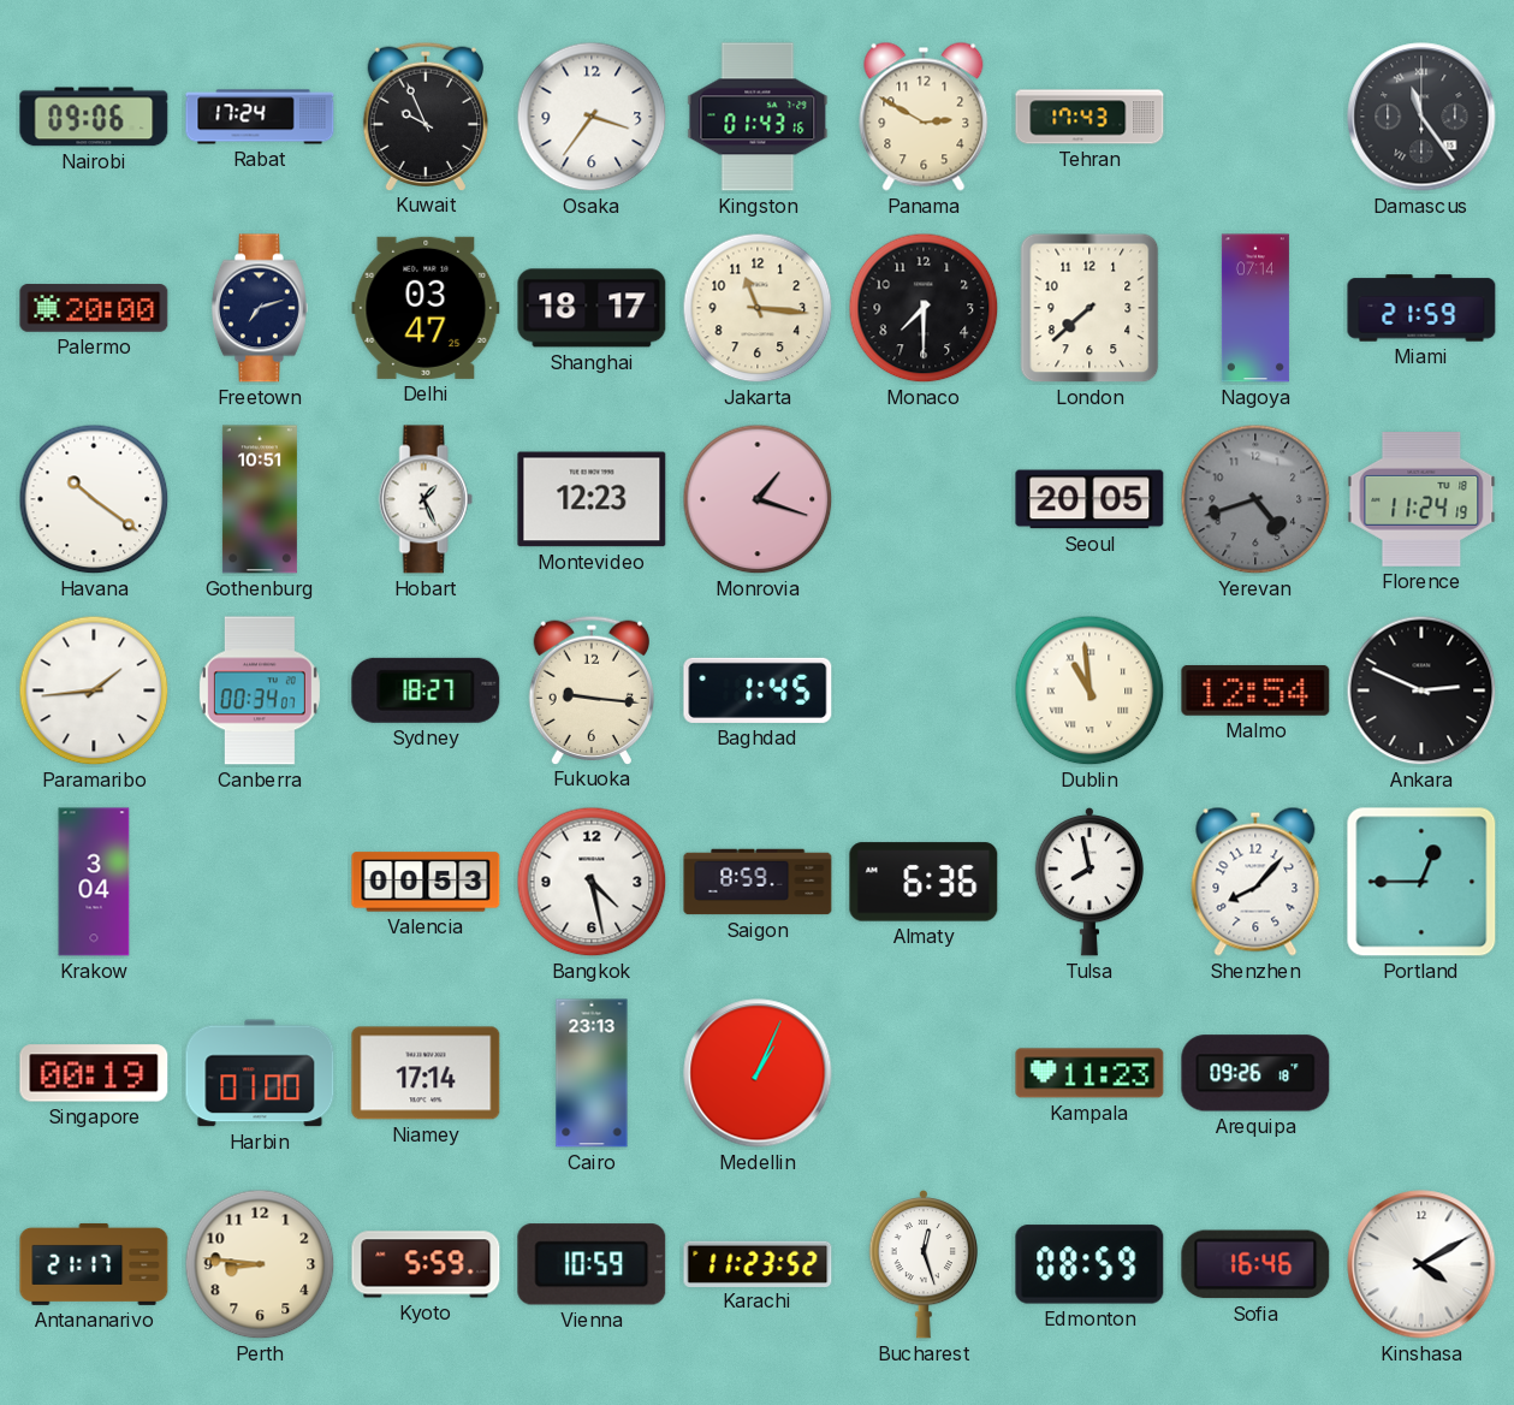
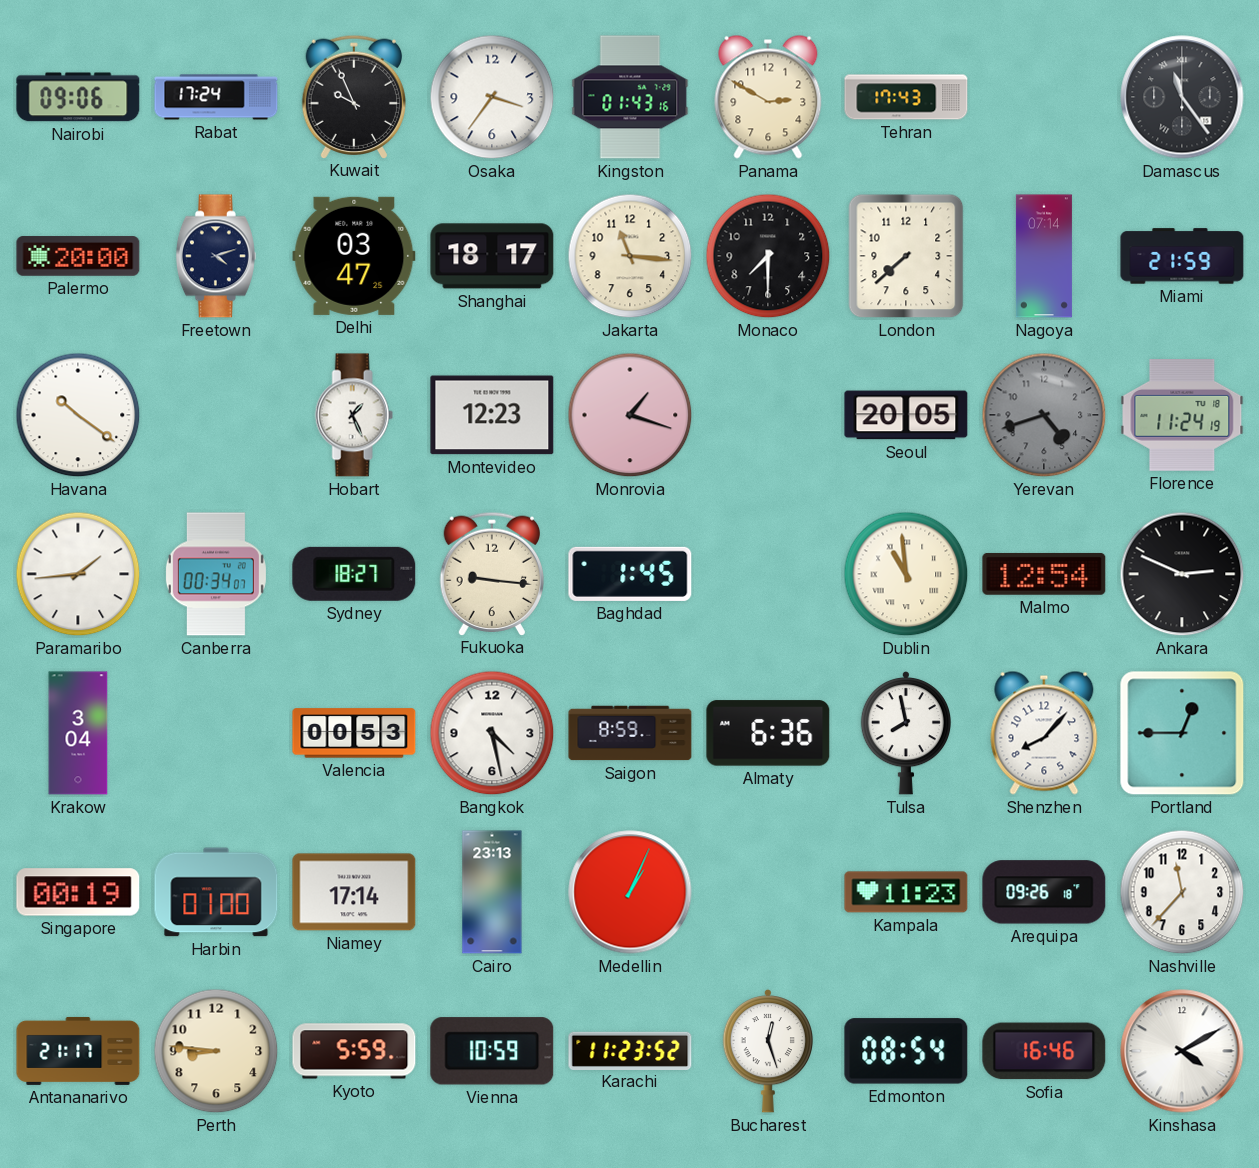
Freetown: 7:12 -> 4:12 (216, 256)
Gothenburg: 10:51 -> none (260, 499)
Nashville: none -> 11:37 (1182, 892)
Edmonton: 08:59 -> 08:54 (906, 1051)
